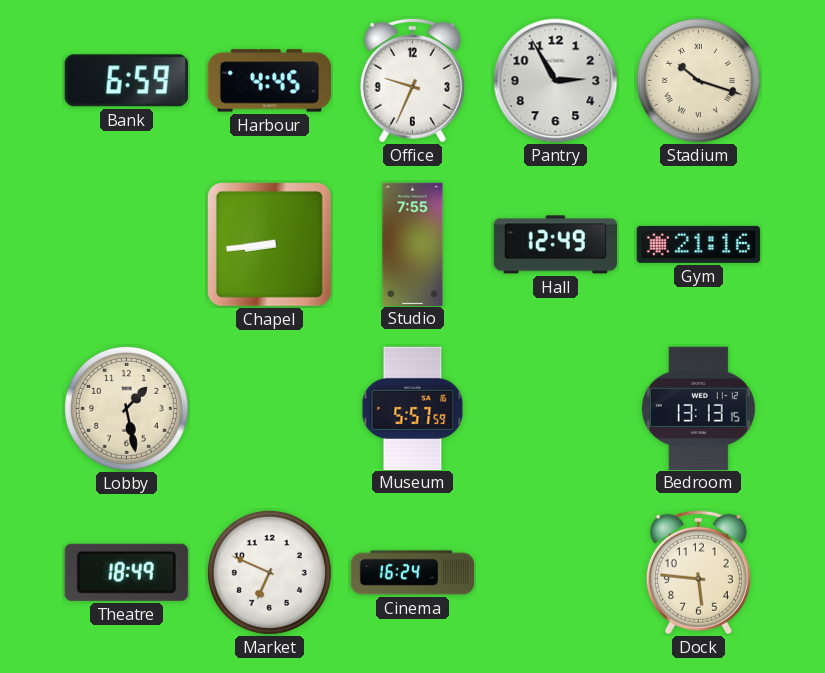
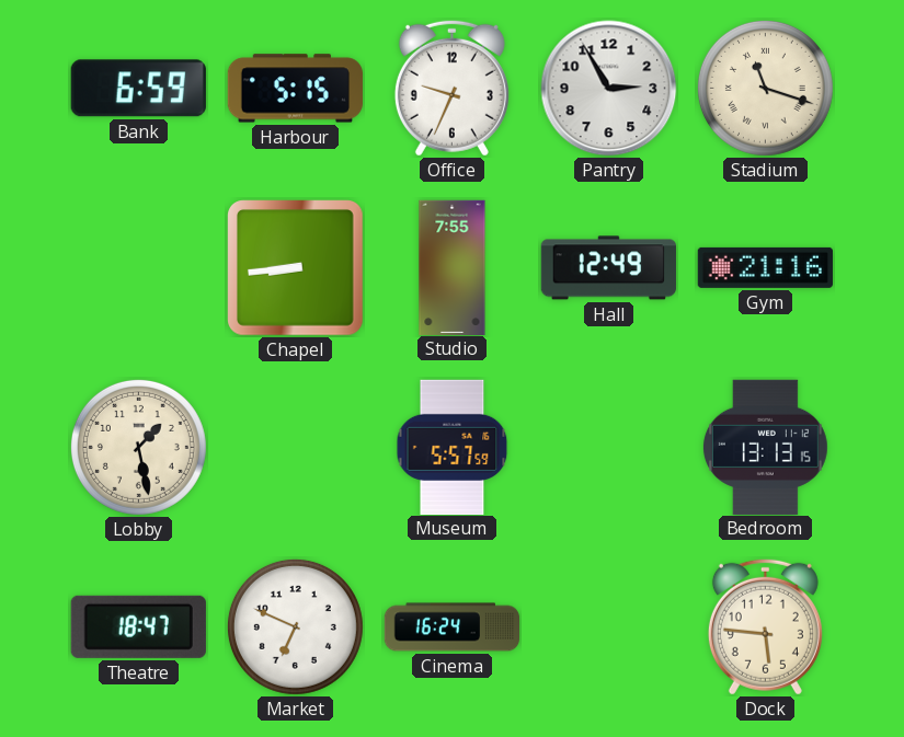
Harbour: 4:45 -> 5:15 (295, 89)
Stadium: 10:18 -> 11:18 (765, 88)
Theatre: 18:49 -> 18:47 (138, 626)
